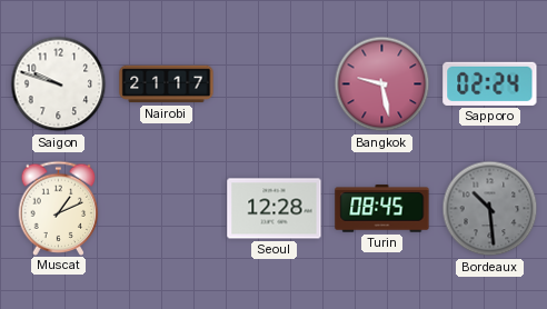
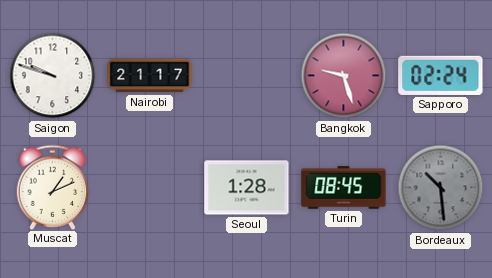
Bangkok: 9:28 -> 9:27 (344, 76)
Seoul: 12:28 -> 1:28 (247, 188)
